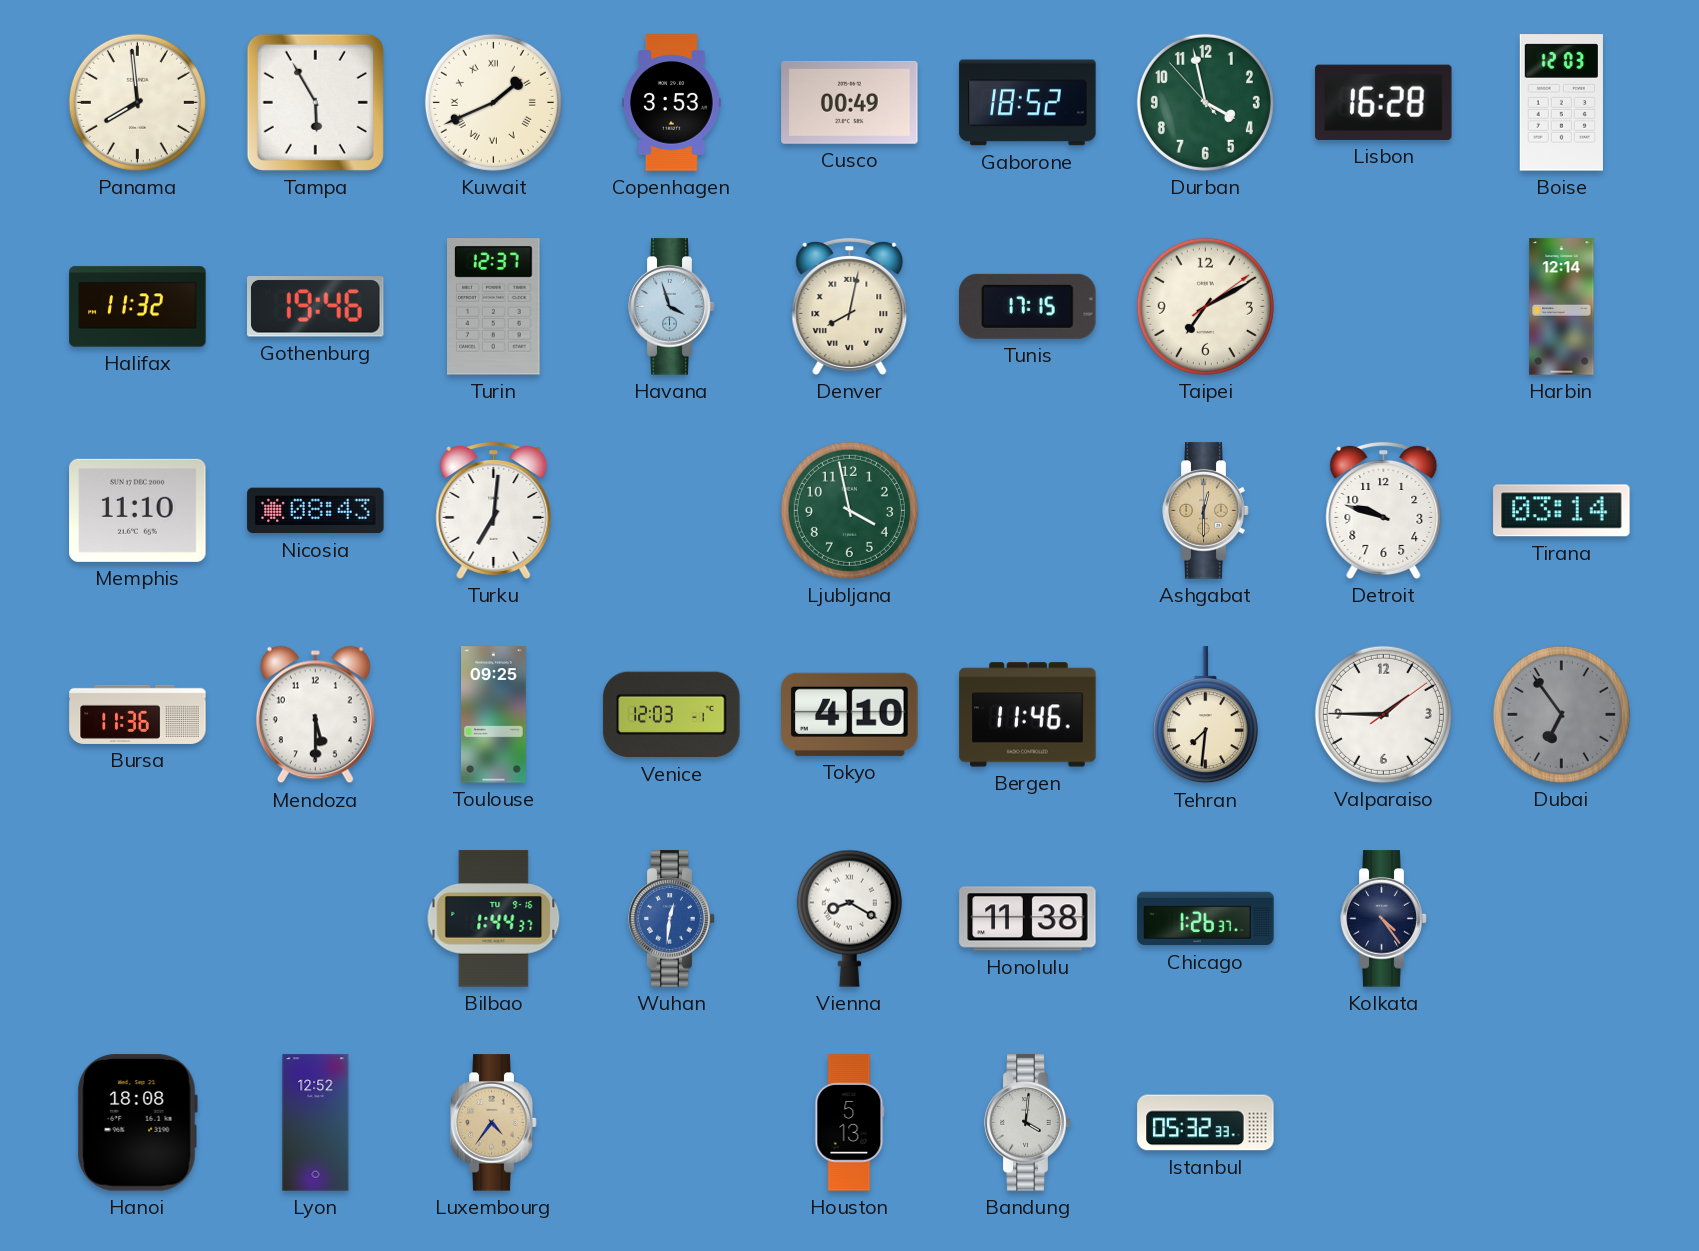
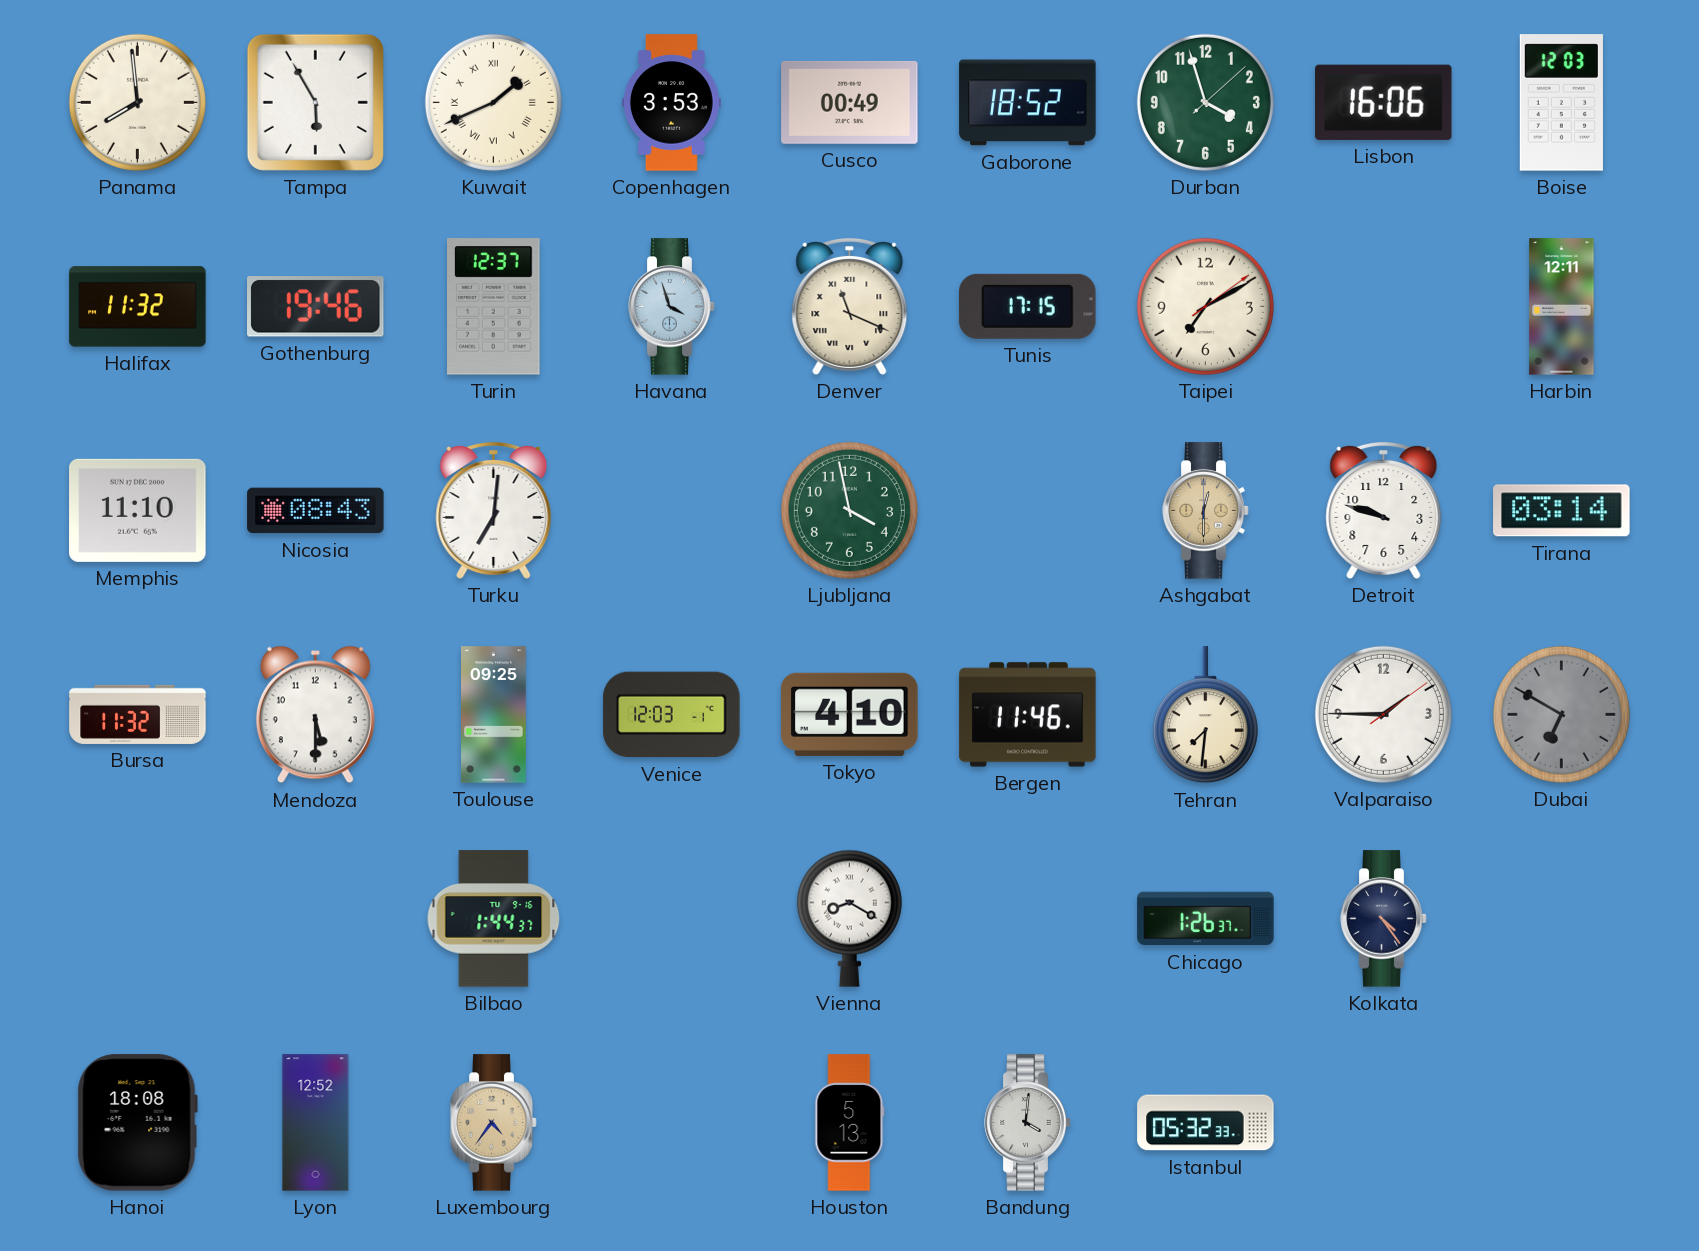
Durban: 3:57:53 -> 3:57:08 (1205, 102)
Lisbon: 16:28 -> 16:06 (1384, 102)
Denver: 8:02 -> 11:19 (850, 306)
Harbin: 12:14 -> 12:11 (1562, 307)
Bursa: 11:36 -> 11:32 (138, 714)
Dubai: 6:54 -> 6:50 (1561, 714)
Wuhan: 12:31 -> none (672, 919)
Honolulu: 11:38 -> none (1028, 919)
